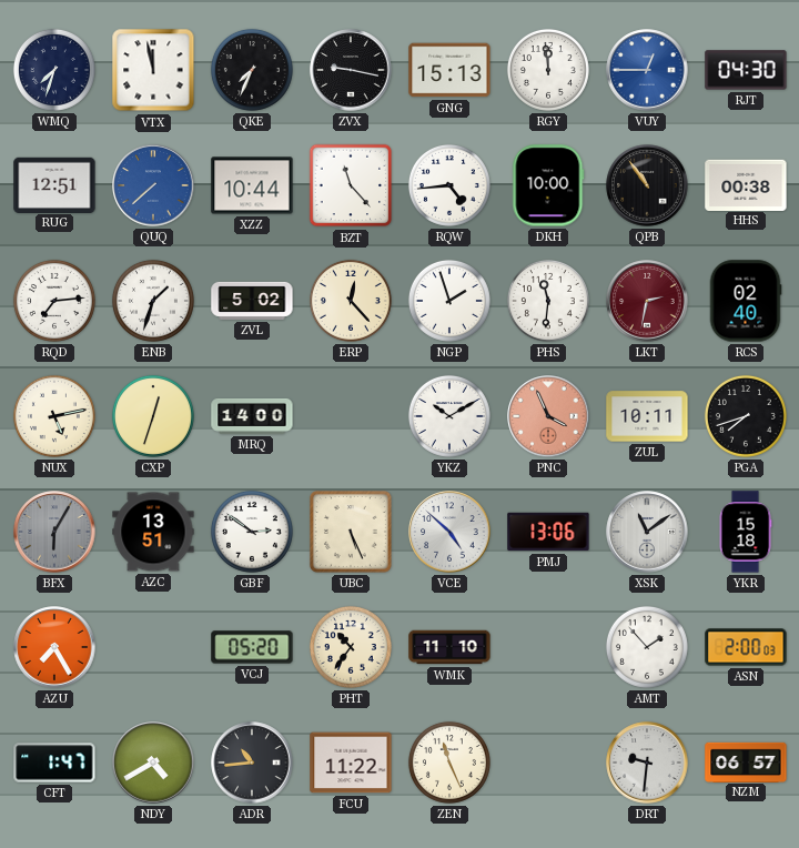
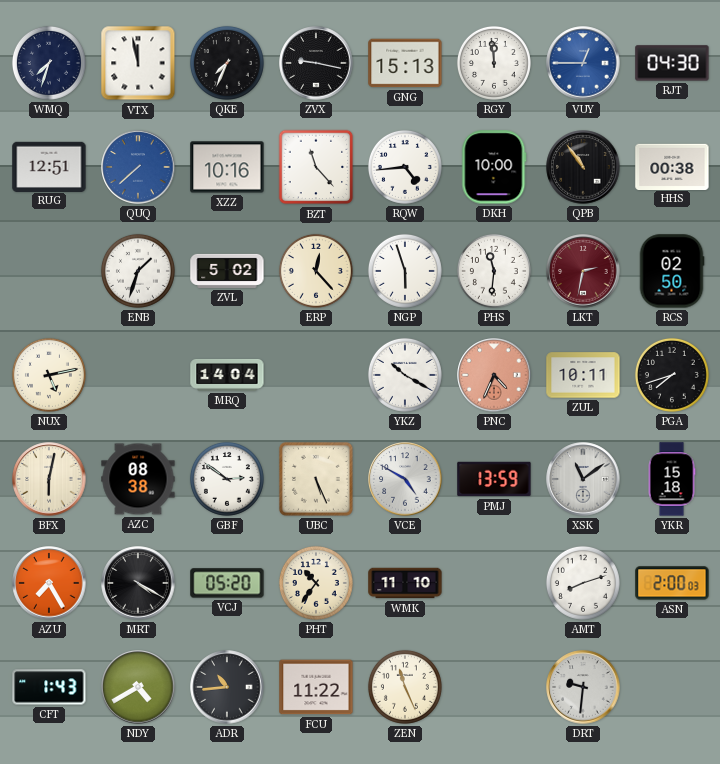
XZZ: 10:44 -> 10:16 (227, 167)
RQD: 7:14 -> none (54, 301)
NGP: 1:57 -> 5:57 (405, 271)
RCS: 02:40 -> 02:50 (672, 271)
CXP: 12:33 -> none (153, 416)
MRQ: 14:00 -> 14:04 (227, 375)
YKZ: 10:10 -> 10:20 (405, 375)
PNC: 3:56 -> 4:34 (494, 375)
BFX: 6:05 -> 6:02 (49, 479)
BFX dial: grey -> cream (49, 479)
AZC: 13:51 -> 08:38 (138, 479)
VCE: 4:52 -> 4:50 (405, 479)
PMJ: 13:06 -> 13:59 (494, 479)
MRT: none -> 4:20 (138, 583)
AMT: 1:53 -> 8:12 (583, 583)
CFT: 1:47 -> 1:43 (49, 687)
NZM: 06:57 -> none (746, 761)
